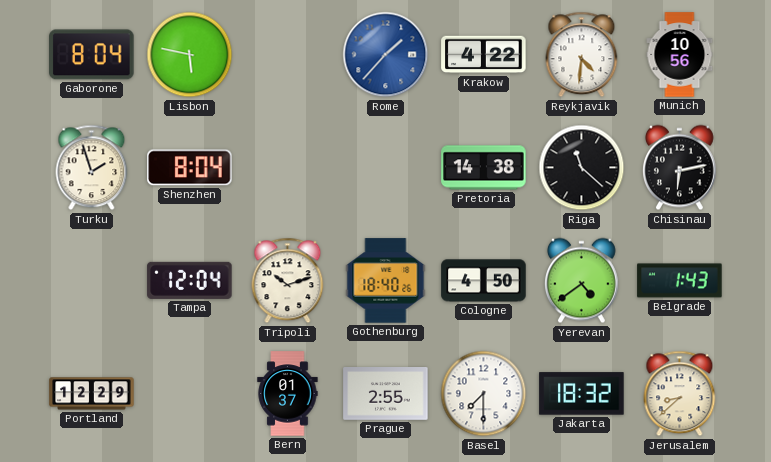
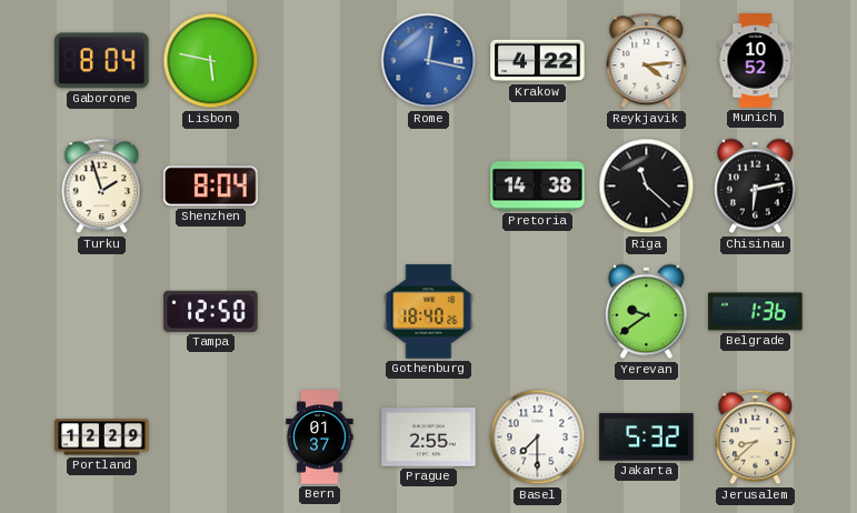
Rome: 1:37 -> 12:17 (429, 61)
Reykjavik: 4:31 -> 4:14 (647, 61)
Munich: 10:56 -> 10:52 (756, 61)
Tampa: 12:04 -> 12:50 (211, 311)
Tripoli: 10:12 -> none (288, 281)
Cologne: 4:50 -> none (484, 281)
Yerevan: 4:39 -> 9:39 (646, 312)
Belgrade: 1:43 -> 1:36 (756, 312)
Jakarta: 18:32 -> 5:32 (647, 437)
